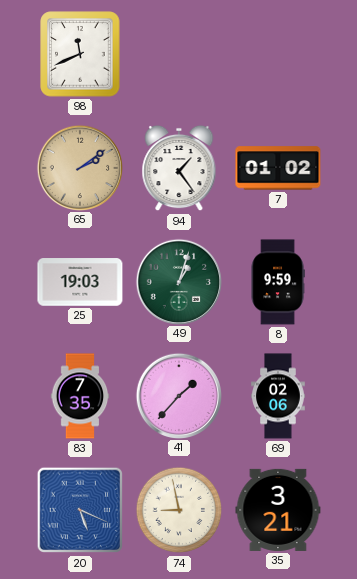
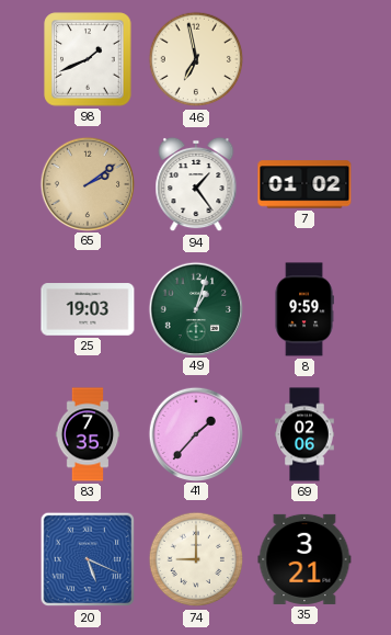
98: 11:41 -> 1:41 (88, 59)
46: none -> 6:58 (196, 59)
74: 8:58 -> 9:00 (196, 559)
